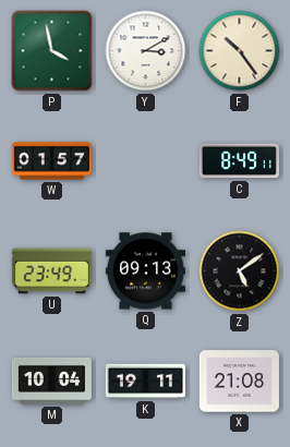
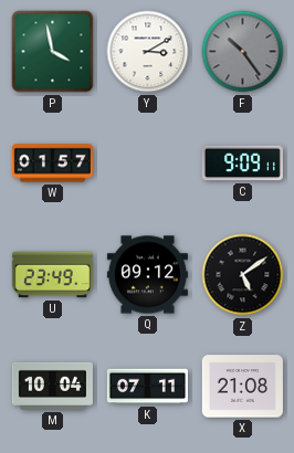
F dial: cream -> grey (243, 52)
C: 8:49 -> 9:09 (242, 164)
Q: 09:13 -> 09:12 (147, 275)
K: 19:11 -> 07:11 (147, 387)
